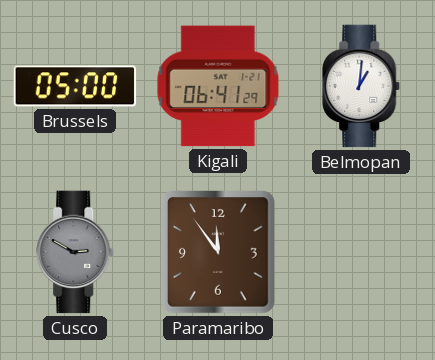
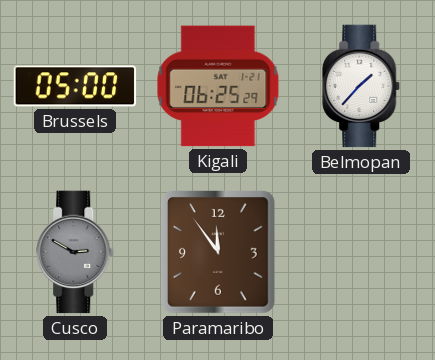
Kigali: 06:41 -> 06:25 (218, 86)
Belmopan: 1:01 -> 1:37 (362, 86)
